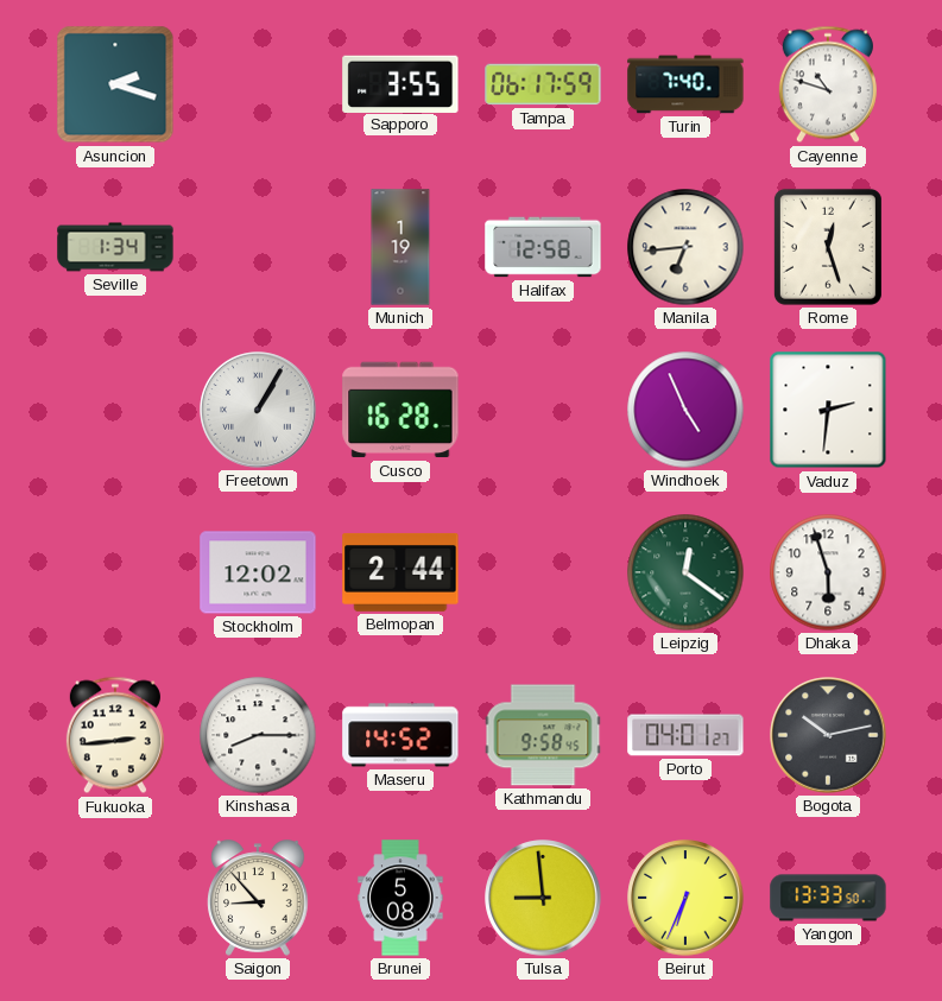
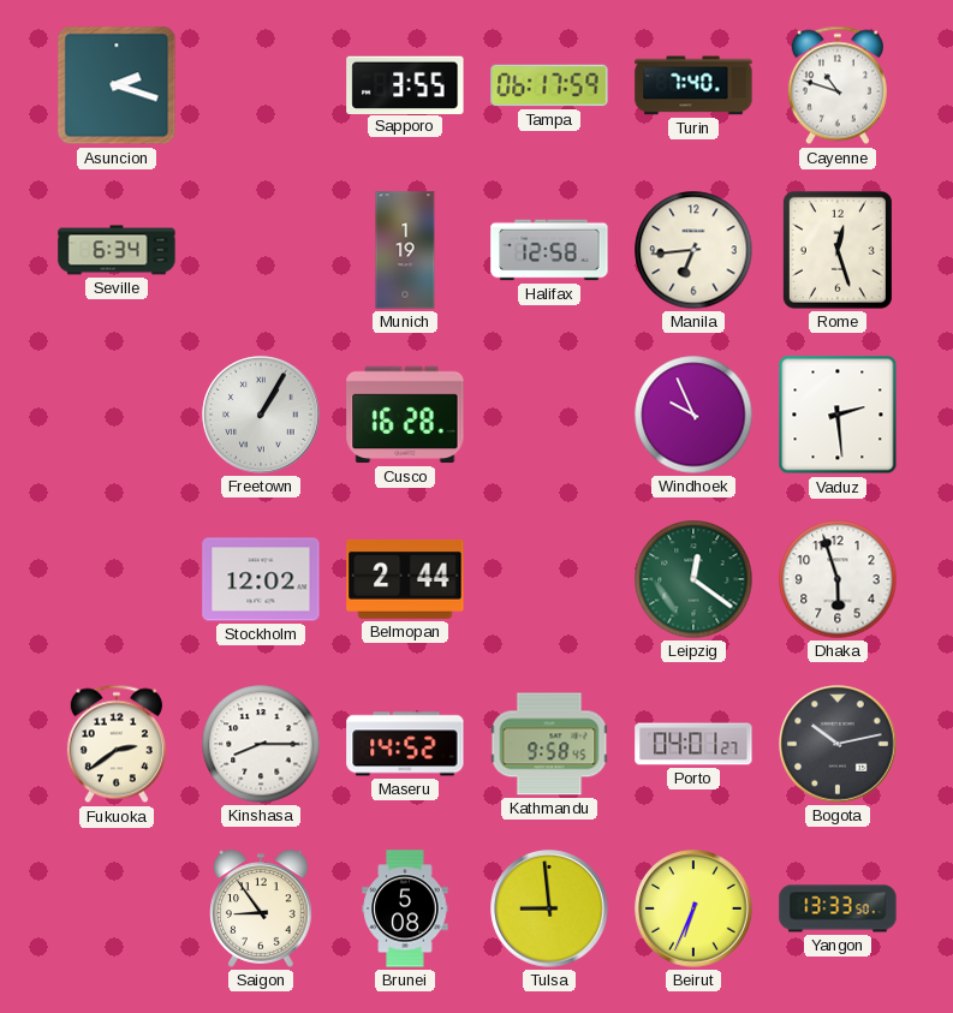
Seville: 1:34 -> 6:34 (117, 250)
Windhoek: 4:56 -> 9:56 (693, 415)
Vaduz: 2:31 -> 2:29 (838, 415)
Fukuoka: 2:44 -> 2:39 (117, 744)
Saigon: 8:53 -> 8:54 (261, 908)
